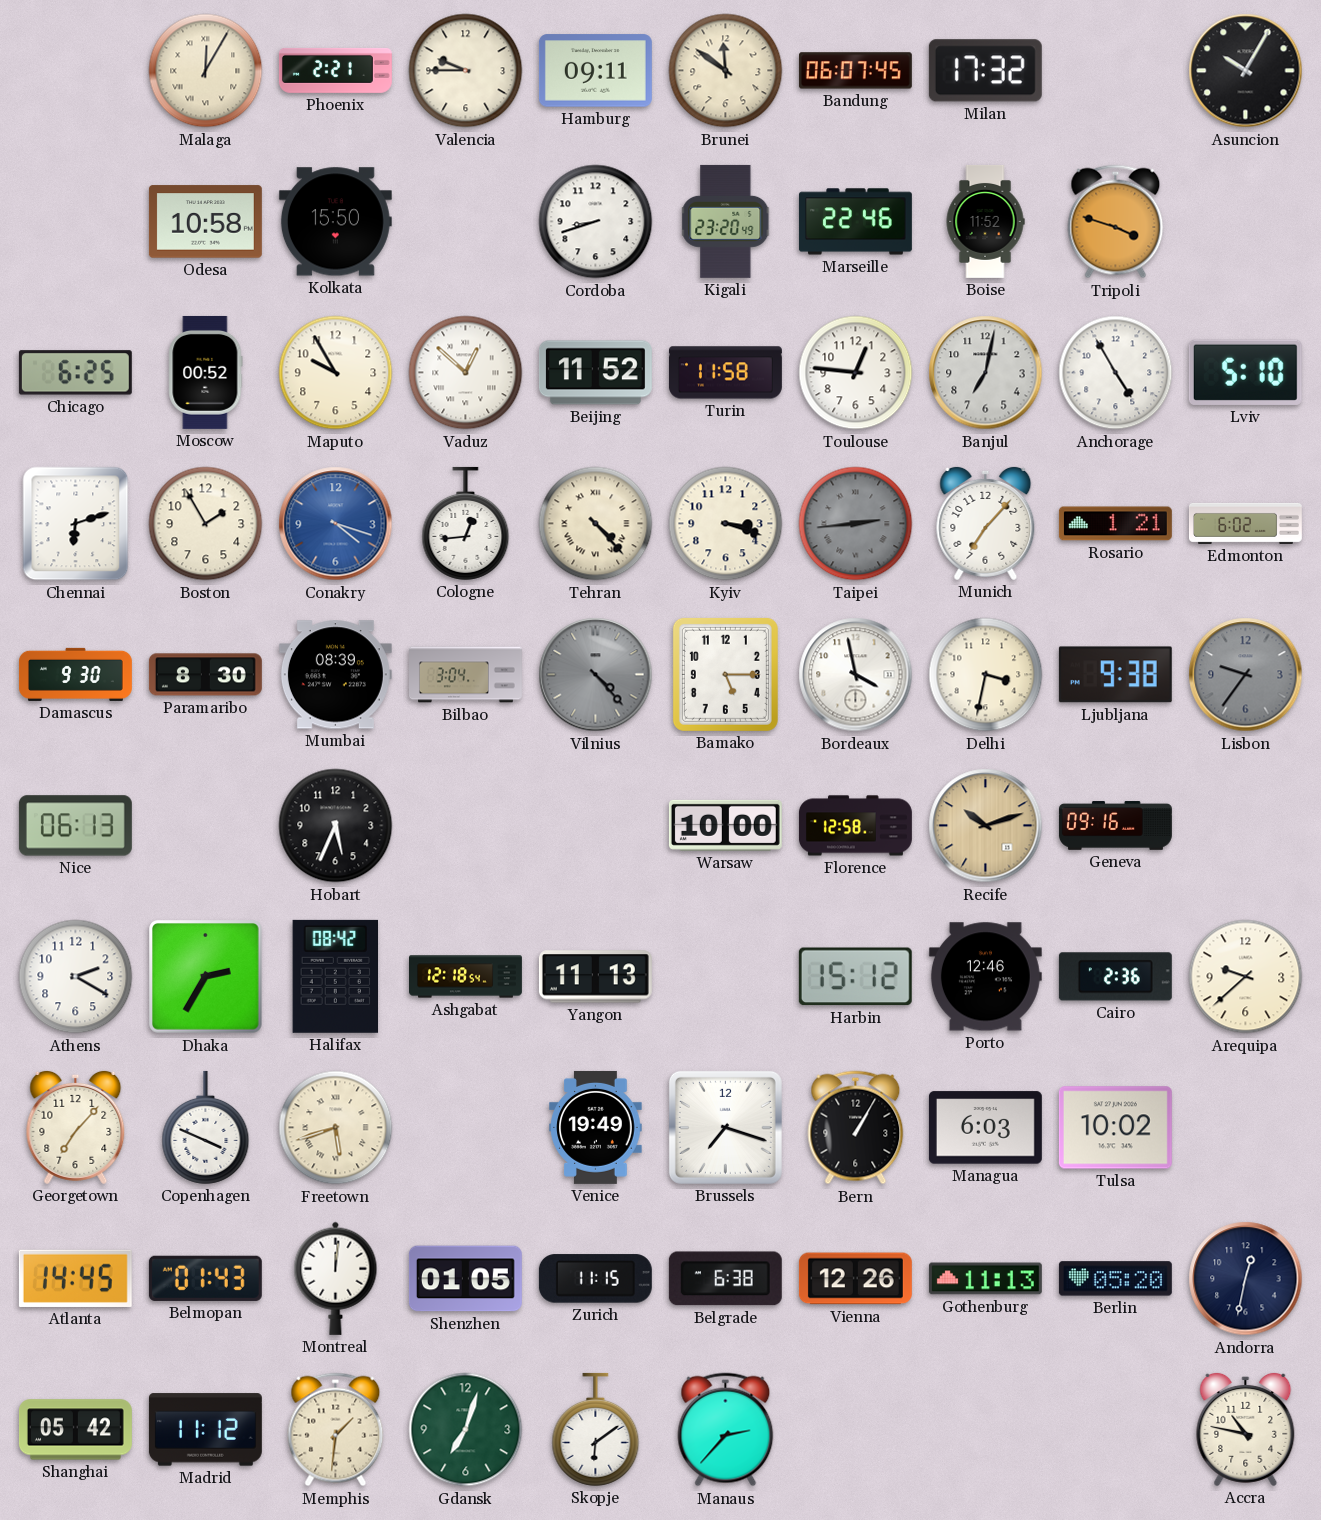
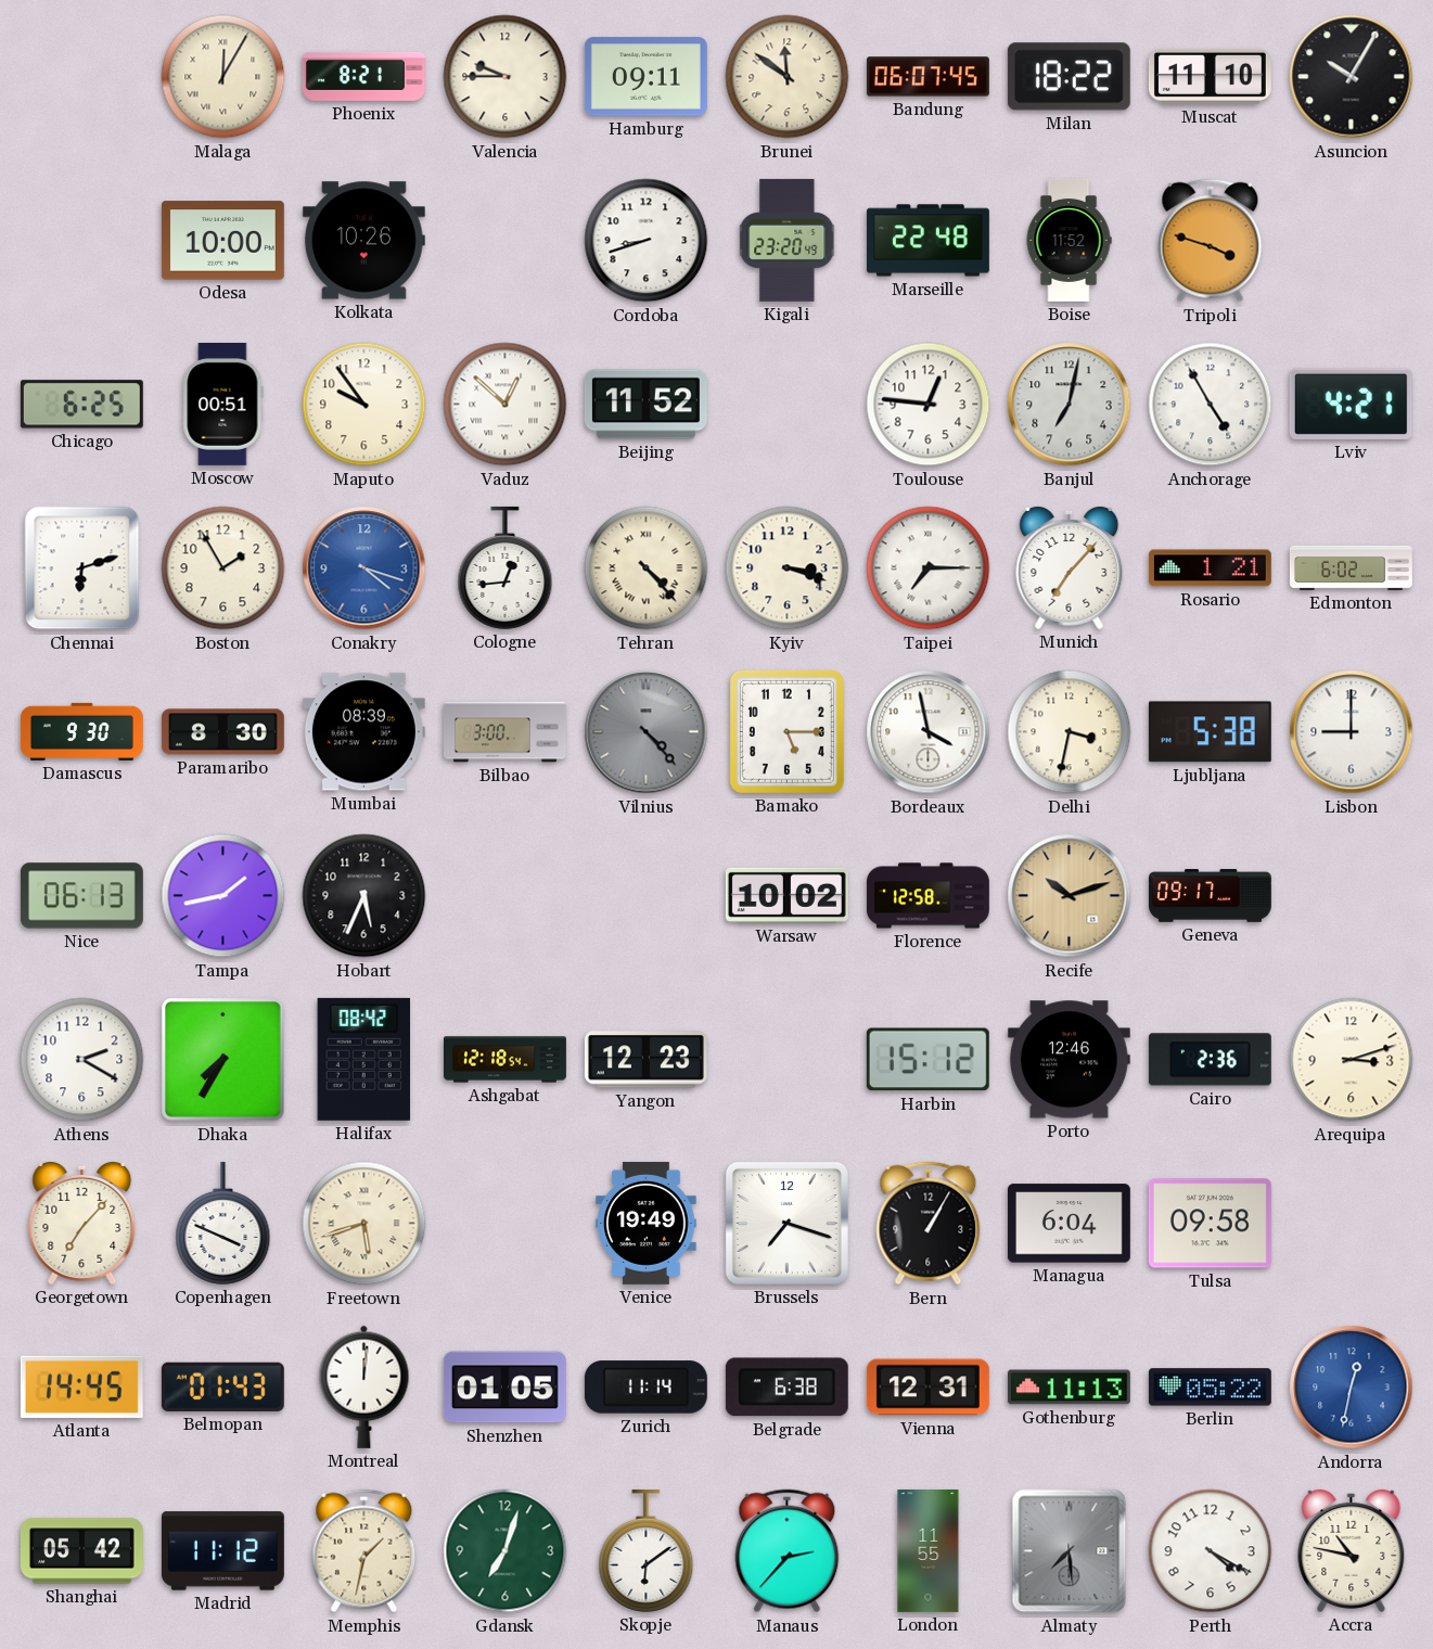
Phoenix: 2:21 -> 8:21 (363, 76)
Milan: 17:32 -> 18:22 (1069, 77)
Muscat: none -> 11:10 (1210, 76)
Odesa: 10:58 -> 10:00 (222, 241)
Kolkata: 15:50 -> 10:26 (363, 241)
Marseille: 22:46 -> 22:48 (927, 241)
Moscow: 00:52 -> 00:51 (223, 404)
Maputo: 9:55 -> 9:54 (364, 405)
Turin: 11:58 -> none (725, 373)
Lviv: 5:10 -> 4:21 (1351, 404)
Taipei: 2:44 -> 7:15 (929, 568)
Taipei dial: grey -> white (929, 568)
Bilbao: 3:04 -> 3:00 (506, 732)
Ljubljana: 9:38 -> 5:38 (1210, 732)
Lisbon: 9:36 -> 9:00 (1352, 732)
Lisbon dial: grey -> white (1352, 732)
Tampa: none -> 1:43 (223, 896)
Warsaw: 10:00 -> 10:02 (786, 895)
Geneva: 09:16 -> 09:17 (1210, 896)
Dhaka: 2:35 -> 7:35 (223, 1060)
Yangon: 11:13 -> 12:23 (645, 1060)
Arequipa: 9:38 -> 3:12 (1352, 1060)
Managua: 6:03 -> 6:04 (1069, 1224)
Tulsa: 10:02 -> 09:58 (1210, 1224)
Zurich: 11:15 -> 11:14 (645, 1388)
Vienna: 12:26 -> 12:31 (927, 1388)
Berlin: 05:20 -> 05:22 (1210, 1388)
Andorra dial: navy -> blue (1352, 1388)
Memphis: 1:31 -> 1:32 (364, 1551)
London: none -> 11:55 (929, 1550)
Almaty: none -> 7:29 (1070, 1551)
Perth: none -> 4:20 (1211, 1551)
